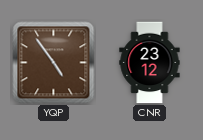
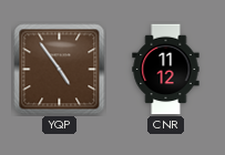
CNR: 23:12 -> 11:12 (166, 70)
